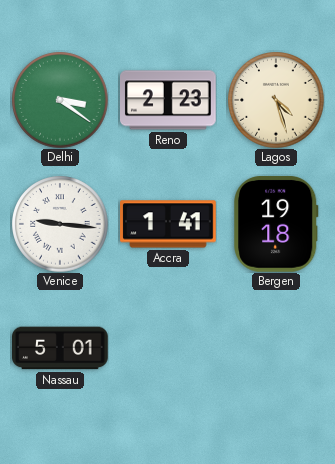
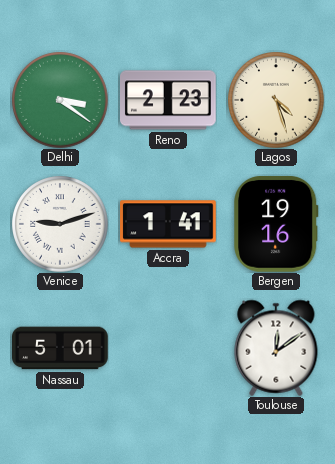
Venice: 9:16 -> 9:12 (60, 224)
Bergen: 19:18 -> 19:16 (276, 224)
Toulouse: none -> 12:09 (276, 348)
